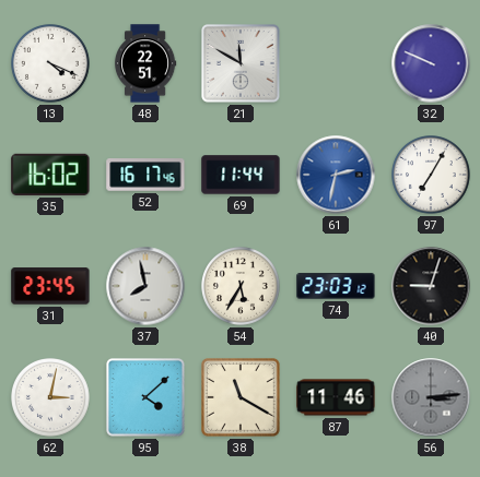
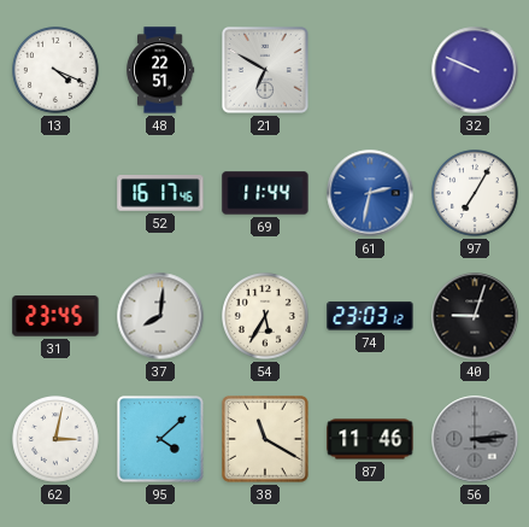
21: 11:50 -> 6:50 (266, 71)
35: 16:02 -> none (50, 175)
37: 7:58 -> 8:01 (160, 316)
